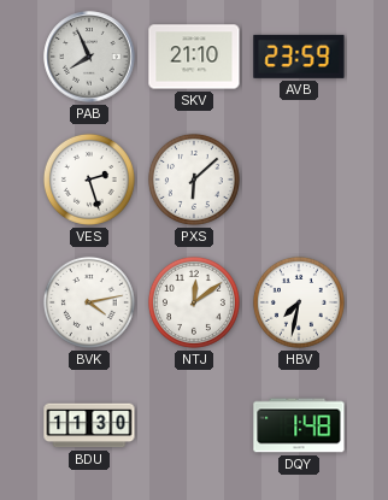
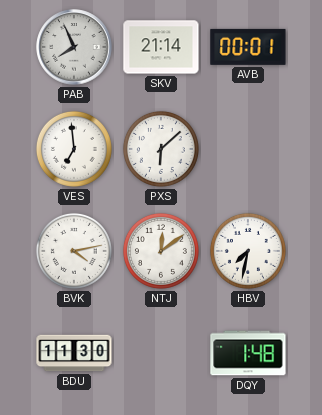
SKV: 21:10 -> 21:14 (161, 47)
AVB: 23:59 -> 00:01 (248, 47)
VES: 2:27 -> 6:59 (74, 149)
